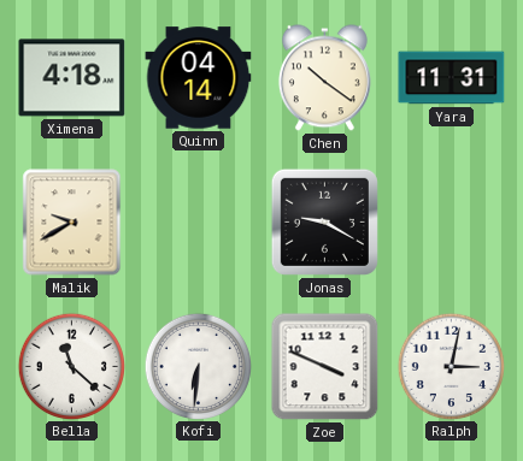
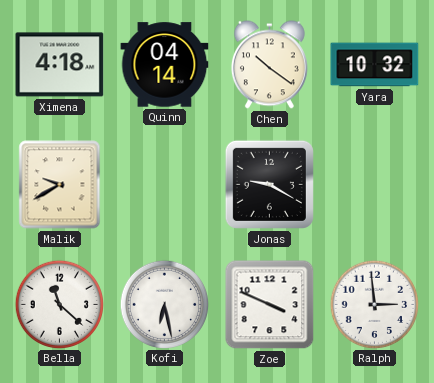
Yara: 11:31 -> 10:32 (375, 65)
Kofi: 6:31 -> 6:28 (164, 304)
Ralph: 3:02 -> 2:59 (374, 304)
